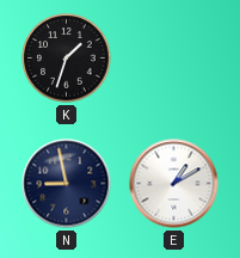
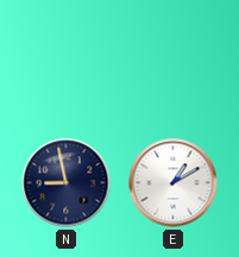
K: 1:33 -> none (67, 59)
